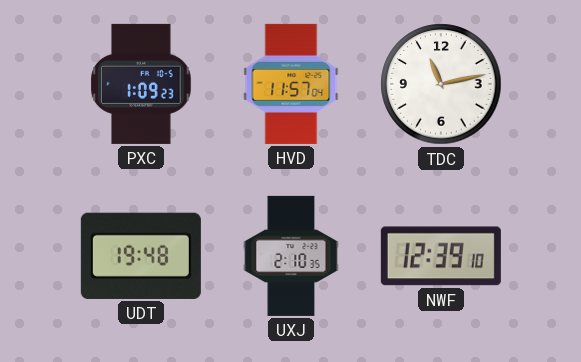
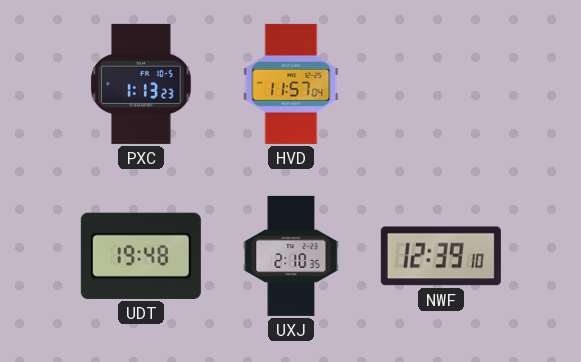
PXC: 1:09 -> 1:13 (141, 84)
TDC: 11:13 -> none (441, 84)
